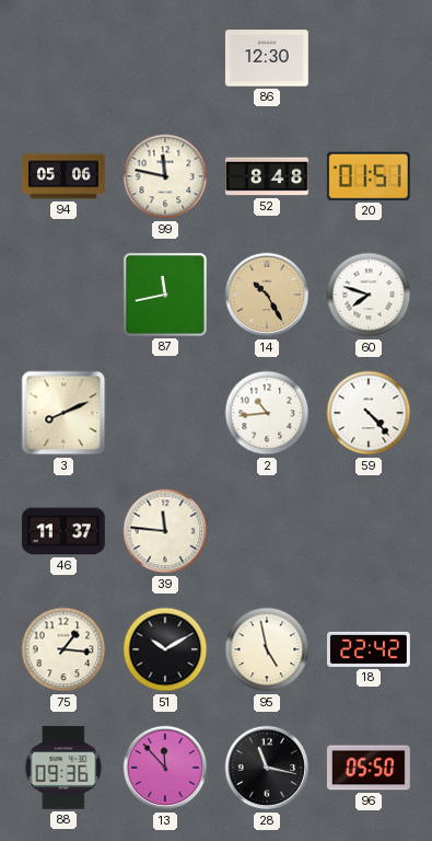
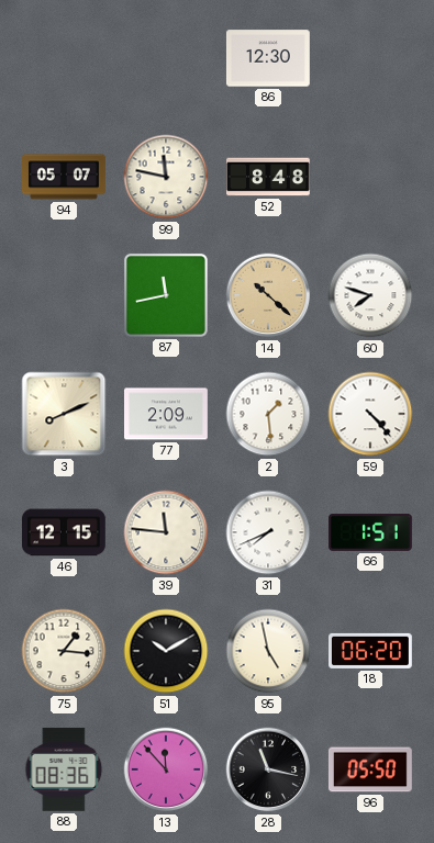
94: 05:06 -> 05:07 (65, 177)
20: 01:51 -> none (369, 176)
14: 10:25 -> 10:22 (268, 295)
77: none -> 2:09 (167, 414)
2: 10:44 -> 1:29 (268, 414)
46: 11:37 -> 12:15 (64, 532)
31: none -> 7:41 (268, 532)
66: none -> 1:51 (371, 532)
18: 22:42 -> 06:20 (371, 651)
88: 09:36 -> 08:36 (64, 769)
